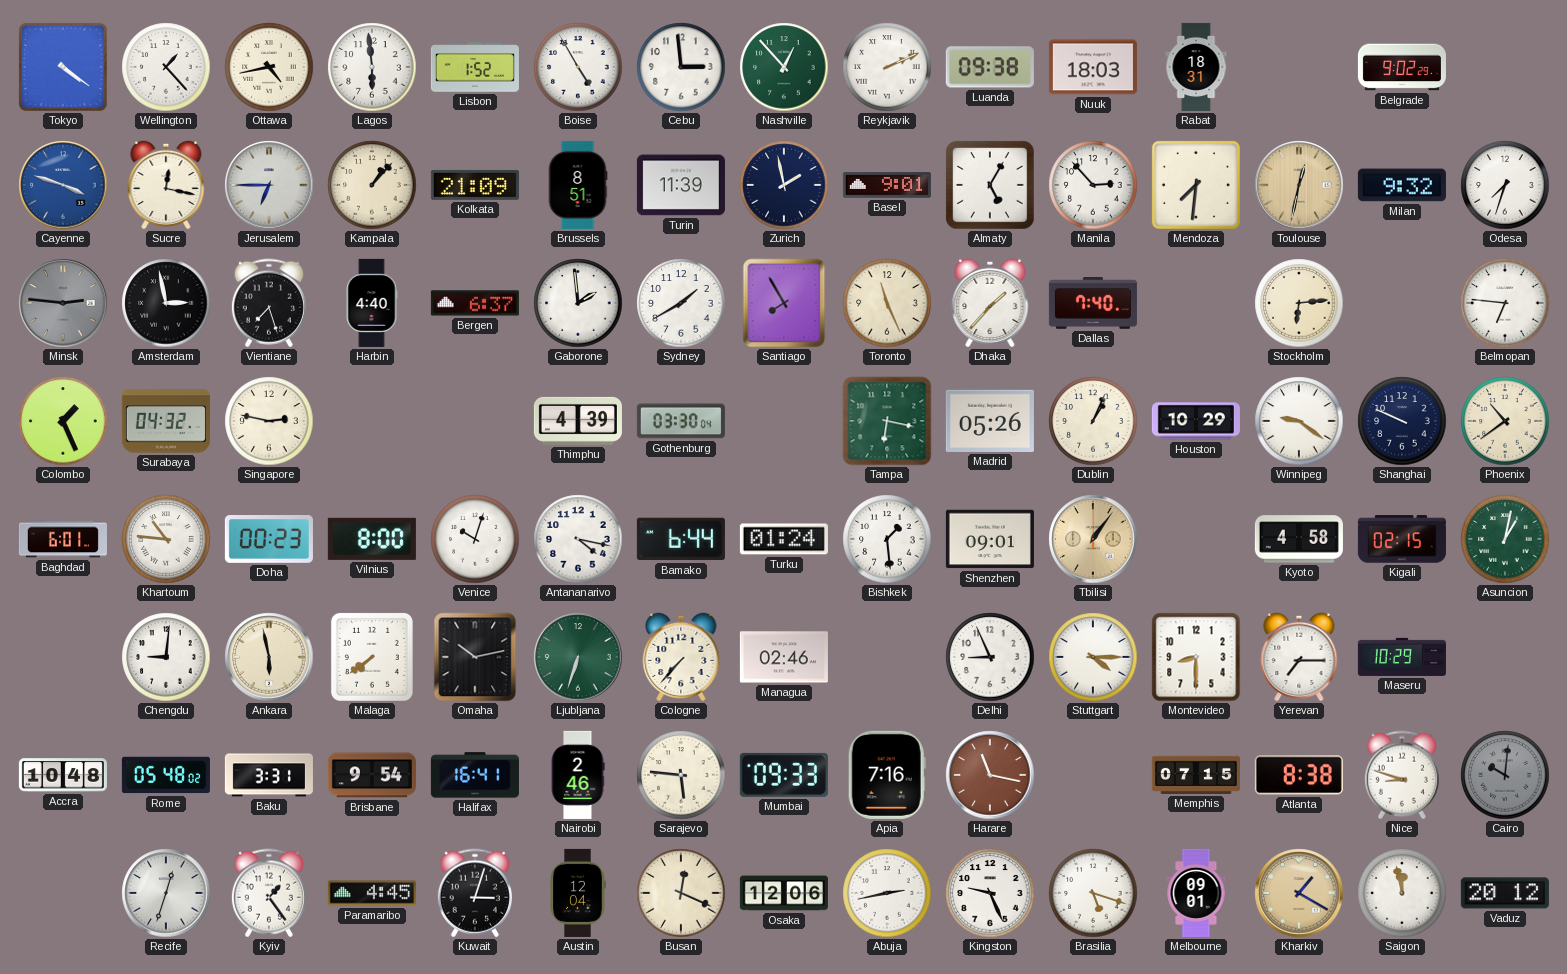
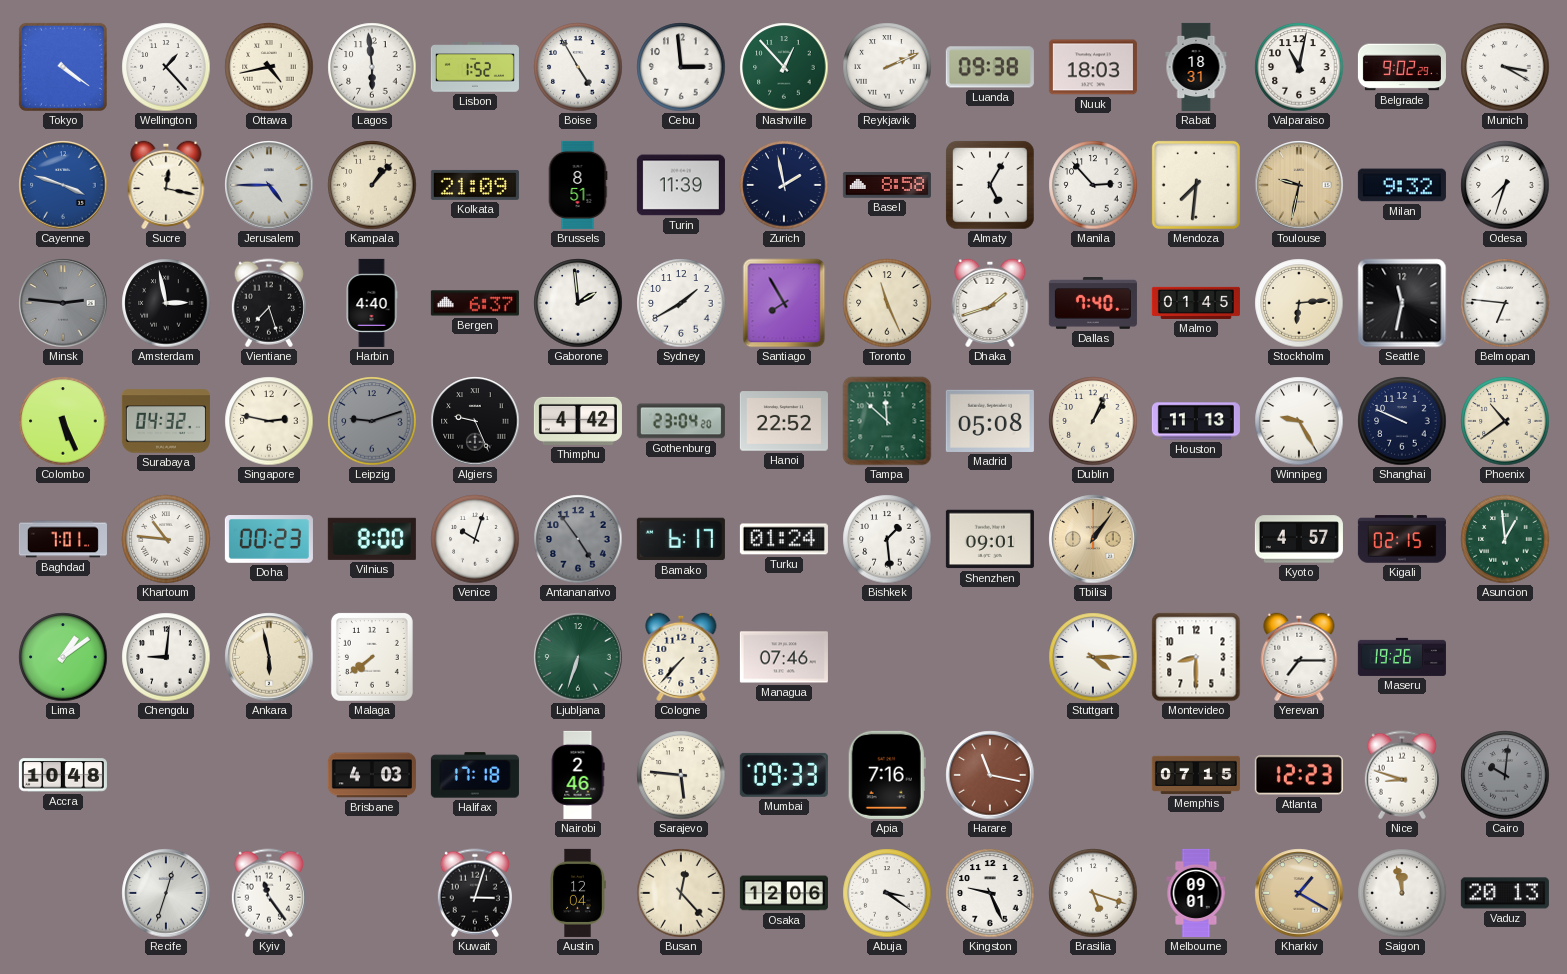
Valparaiso: none -> 11:02 (1299, 67)
Munich: none -> 3:20 (1505, 67)
Jerusalem: 6:45 -> 4:45 (269, 185)
Basel: 9:01 -> 8:58 (887, 185)
Toulouse: 12:32 -> 9:32 (1299, 185)
Dhaka: 1:37 -> 1:42 (990, 303)
Malmo: none -> 01:45 (1196, 303)
Seattle: none -> 11:32 (1402, 303)
Colombo: 1:26 -> 5:26 (63, 421)
Leipzig: none -> 9:12 (372, 421)
Algiers: none -> 9:26 (475, 421)
Thimphu: 4:39 -> 4:42 (578, 421)
Gothenburg: 03:30 -> 23:04 (681, 421)
Hanoi: none -> 22:52 (784, 421)
Tampa: 6:17 -> 11:52 (887, 421)
Madrid: 05:26 -> 05:08 (990, 421)
Houston: 10:29 -> 11:13 (1196, 421)
Winnipeg: 9:21 -> 9:25 (1299, 421)
Baghdad: 6:01 -> 7:01 (63, 539)
Antananarivo: 4:17 -> 4:54 (578, 539)
Antananarivo dial: white -> grey (578, 539)
Bamako: 6:44 -> 6:17 (681, 539)
Kyoto: 4:58 -> 4:57 (1299, 539)
Asuncion: 1:02 -> 12:59 (1505, 539)
Lima: none -> 1:09 (63, 657)
Omaha: 10:13 -> none (475, 657)
Managua: 02:46 -> 07:46 (784, 657)
Delhi: 8:56 -> none (990, 657)
Maseru: 10:29 -> 19:26 (1402, 657)
Rome: 05:48 -> none (166, 775)
Baku: 3:31 -> none (269, 775)
Brisbane: 9:54 -> 4:03 (372, 775)
Halifax: 16:41 -> 17:18 (475, 775)
Atlanta: 8:38 -> 12:23 (1299, 775)
Kyiv: 1:24 -> 11:24 (269, 893)
Paramaribo: 4:45 -> none (372, 893)
Busan: 12:19 -> 12:23 (681, 893)
Abuja: 2:43 -> 3:21 (887, 893)
Vaduz: 20:12 -> 20:13 (1505, 893)
